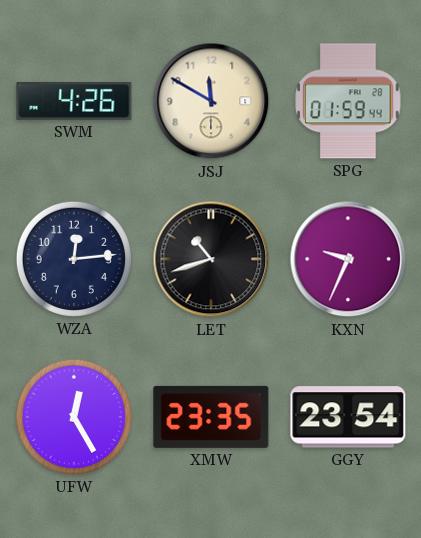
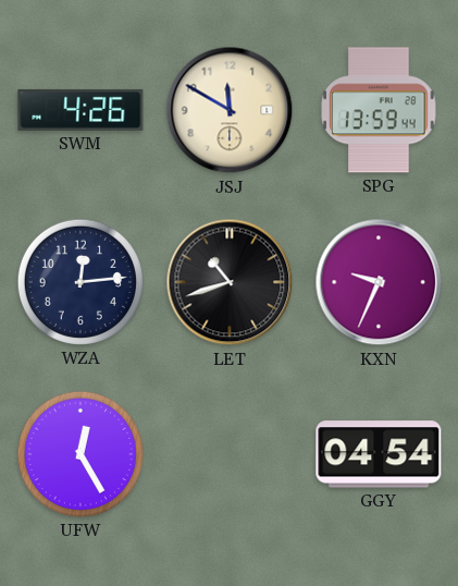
SPG: 01:59 -> 13:59 (379, 110)
XMW: 23:35 -> none (211, 417)
GGY: 23:54 -> 04:54 (379, 454)
